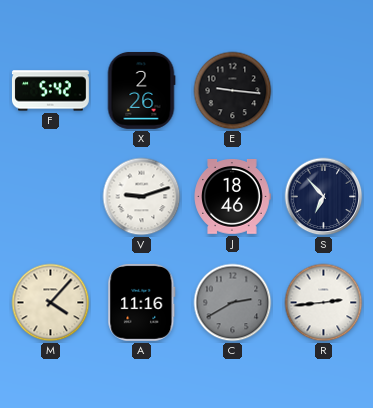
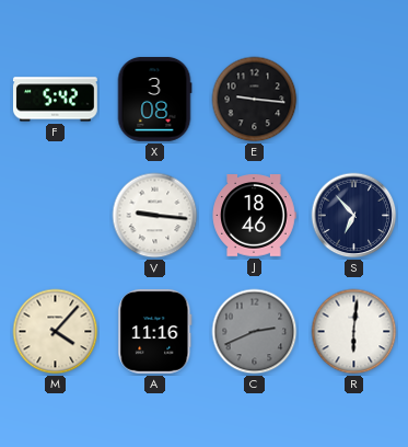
X: 2:26 -> 3:08 (154, 99)
V: 9:12 -> 9:16 (155, 216)
C: 2:40 -> 2:41 (255, 332)
R: 2:44 -> 6:01 (354, 332)
